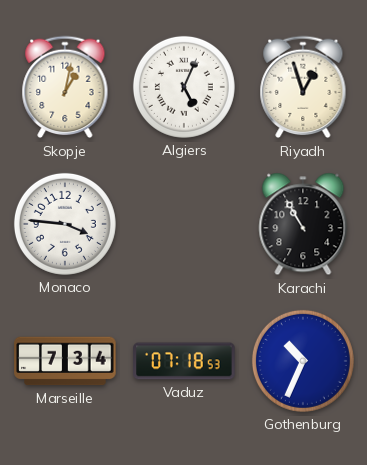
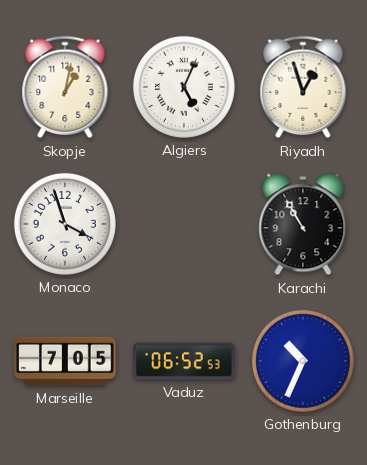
Monaco: 3:46 -> 3:57 (65, 224)
Marseille: 7:34 -> 7:05 (65, 361)
Vaduz: 07:18 -> 06:52 (184, 361)
